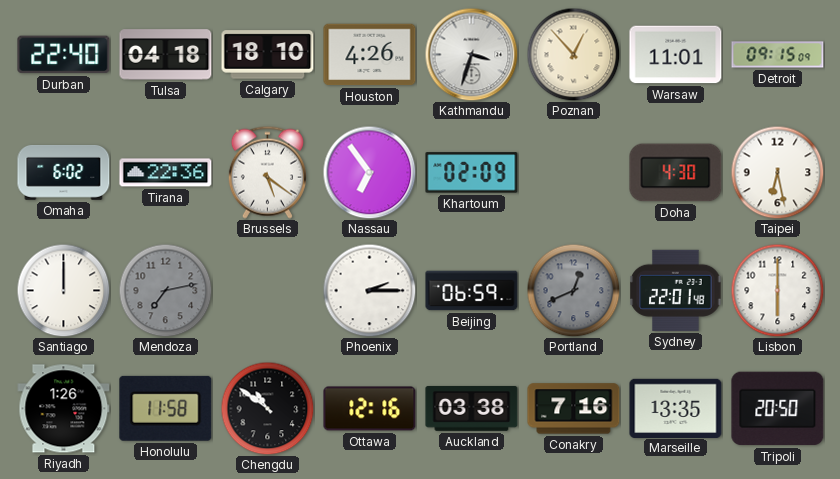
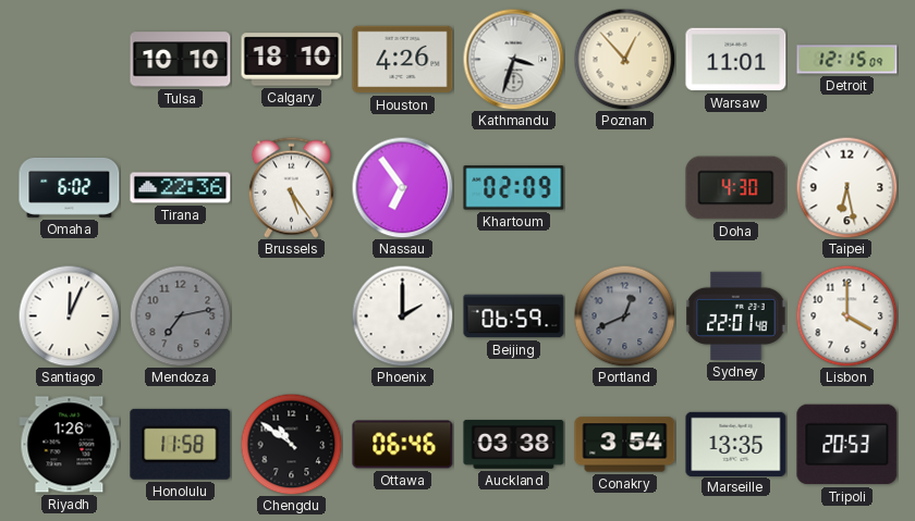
Durban: 22:40 -> none (64, 55)
Tulsa: 04:18 -> 10:10 (181, 60)
Detroit: 09:15 -> 12:15 (847, 60)
Brussels: 5:21 -> 5:24 (291, 187)
Santiago: 12:00 -> 12:04 (69, 315)
Phoenix: 2:15 -> 2:00 (402, 315)
Lisbon: 6:00 -> 4:00 (846, 315)
Ottawa: 12:16 -> 06:46 (403, 445)
Conakry: 7:16 -> 3:54 (625, 445)
Tripoli: 20:50 -> 20:53 (847, 445)
